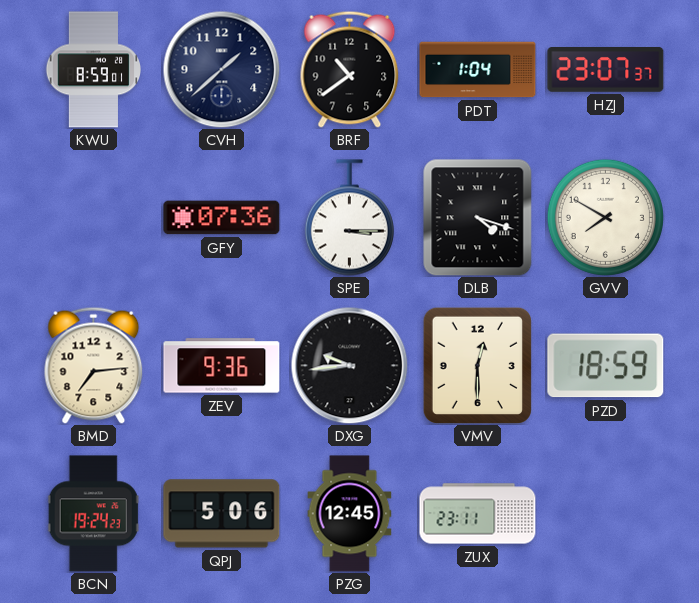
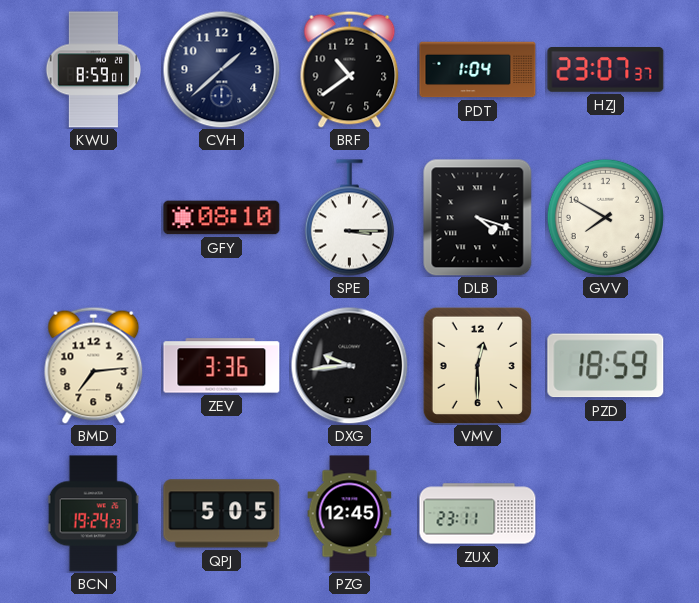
GFY: 07:36 -> 08:10 (222, 218)
ZEV: 9:36 -> 3:36 (222, 366)
QPJ: 5:06 -> 5:05 (222, 514)
